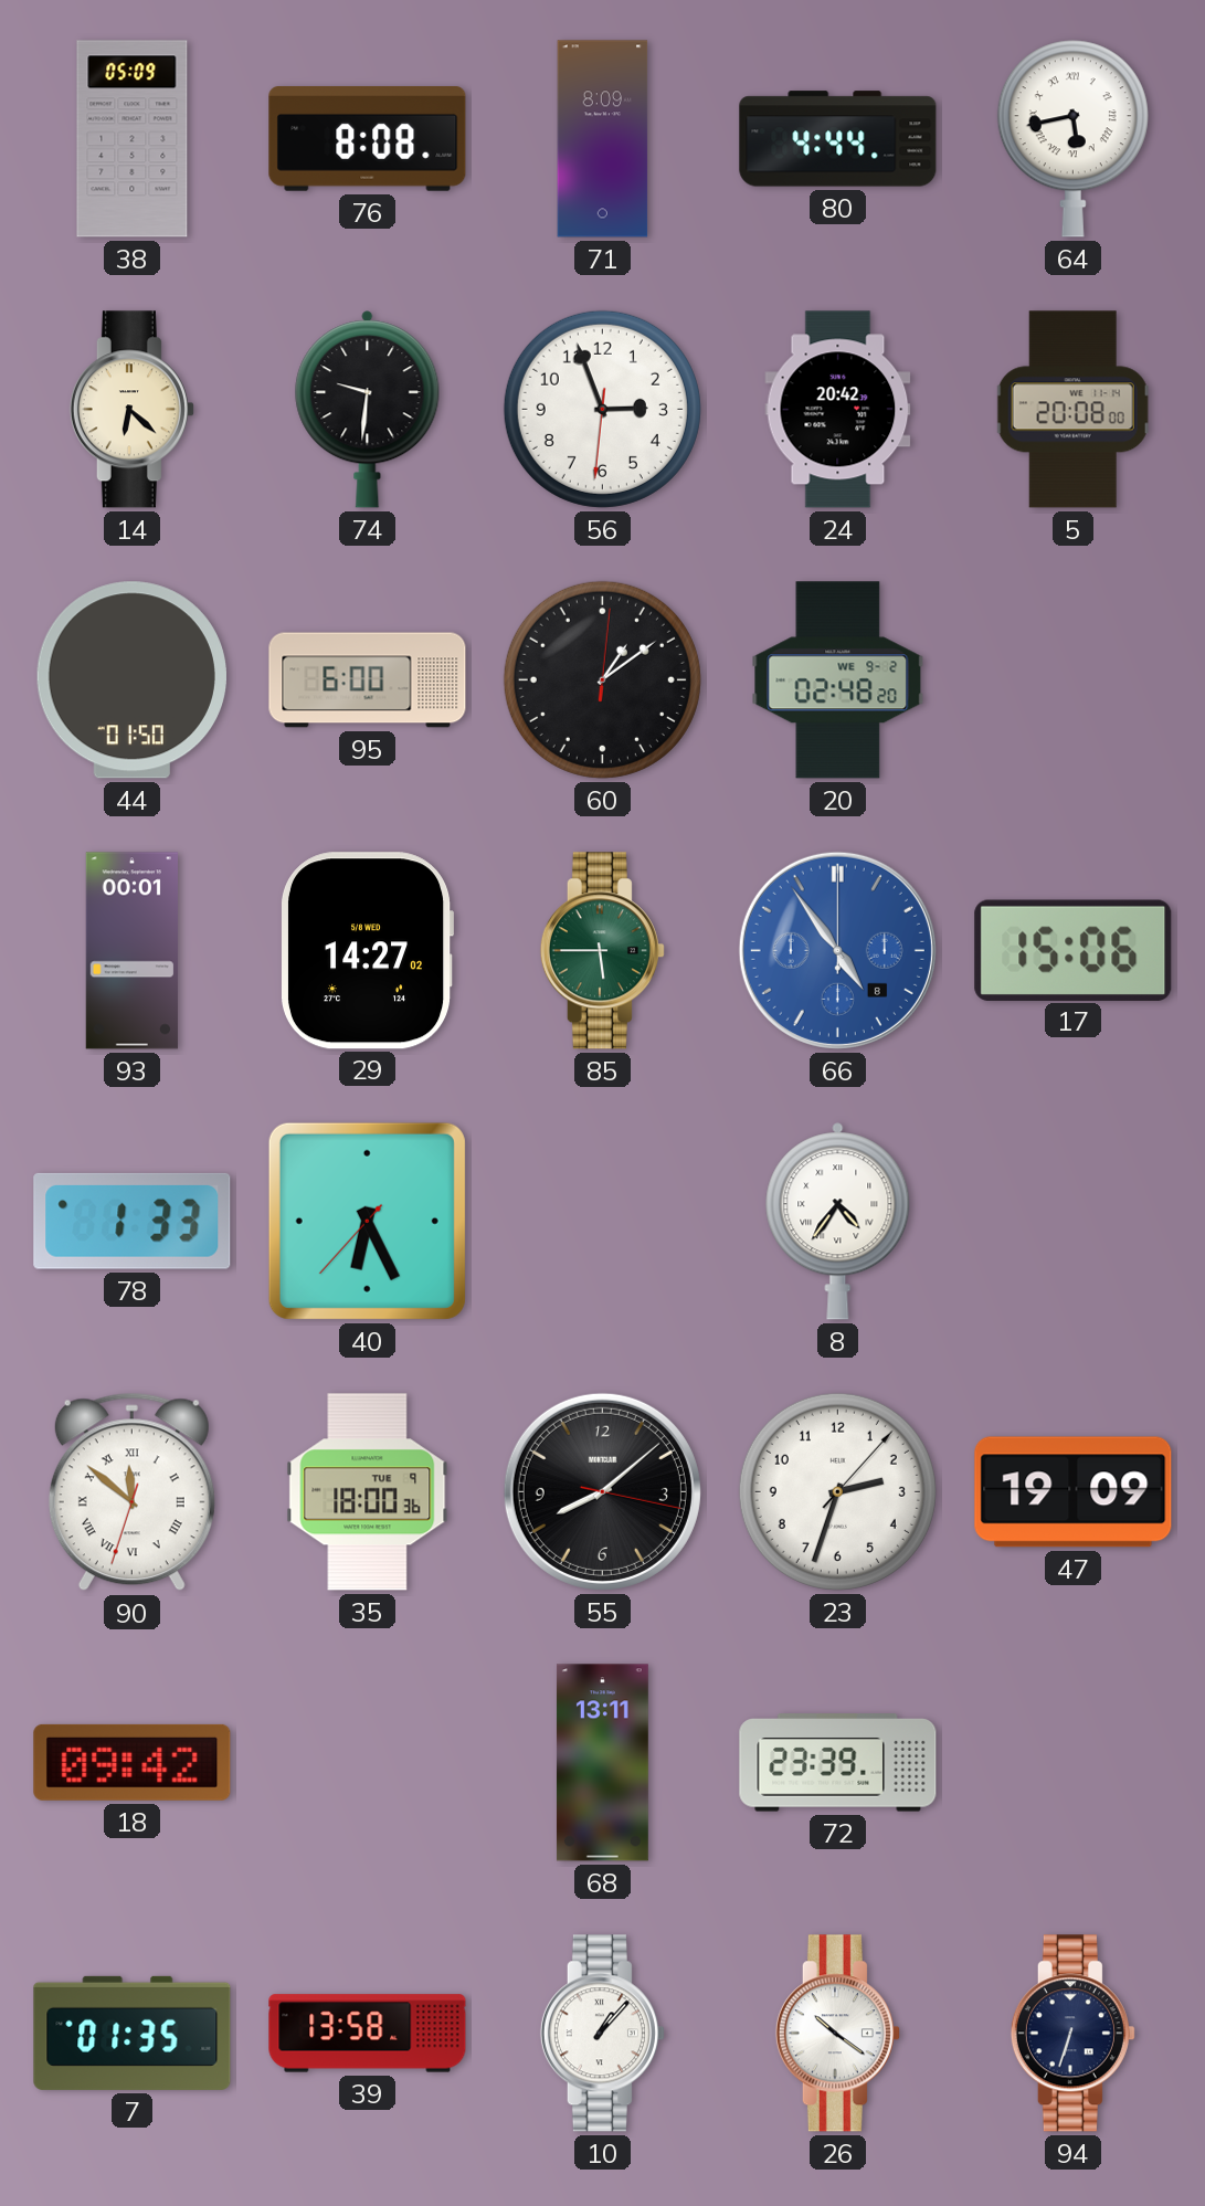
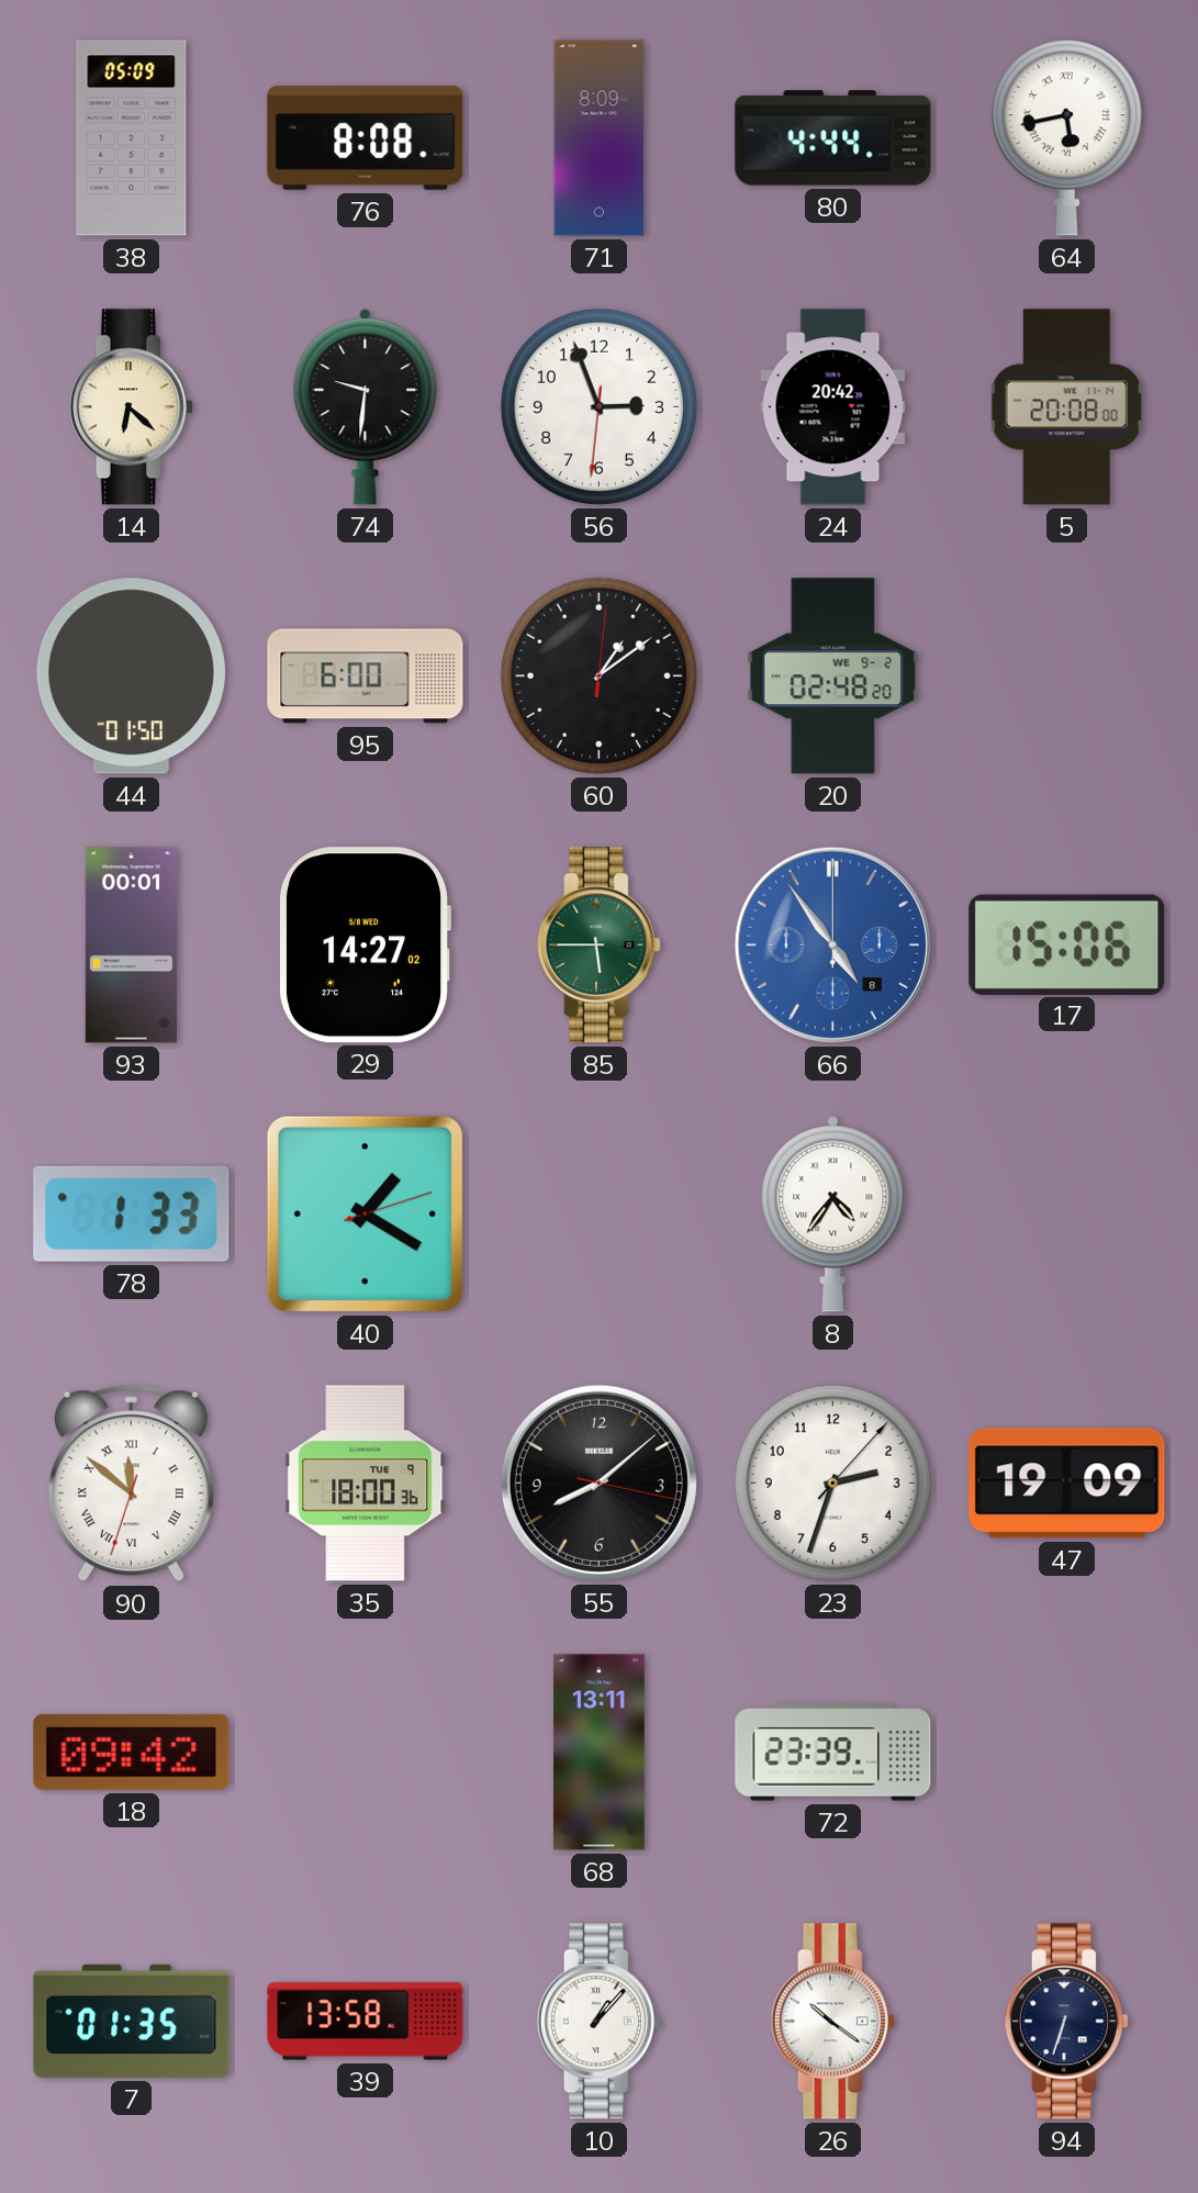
40: 6:25 -> 1:20 (365, 1213)
